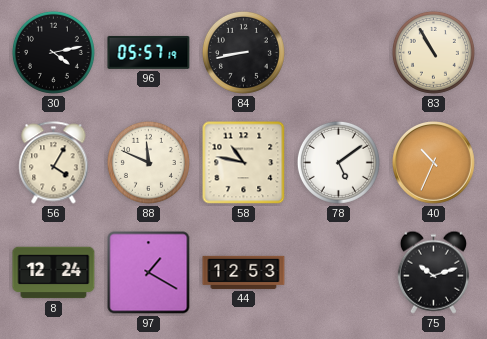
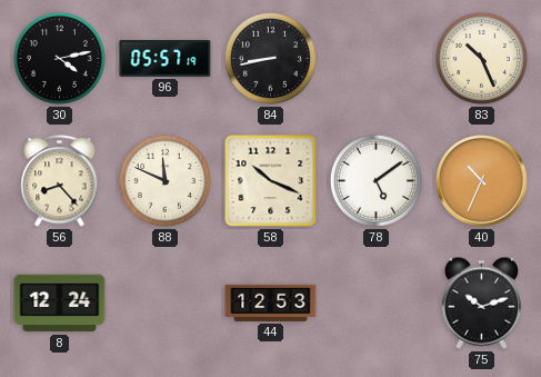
83: 10:55 -> 10:26 (481, 58)
56: 4:05 -> 8:23 (60, 181)
58: 10:47 -> 10:19 (271, 181)
97: 1:20 -> none (149, 273)
